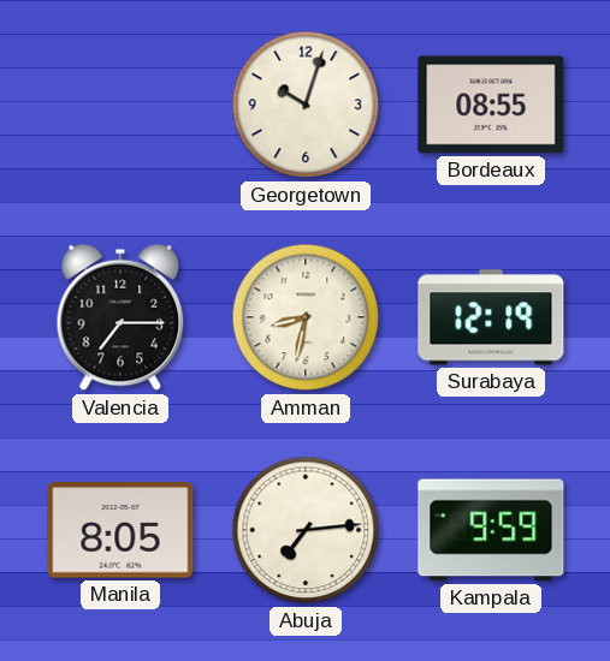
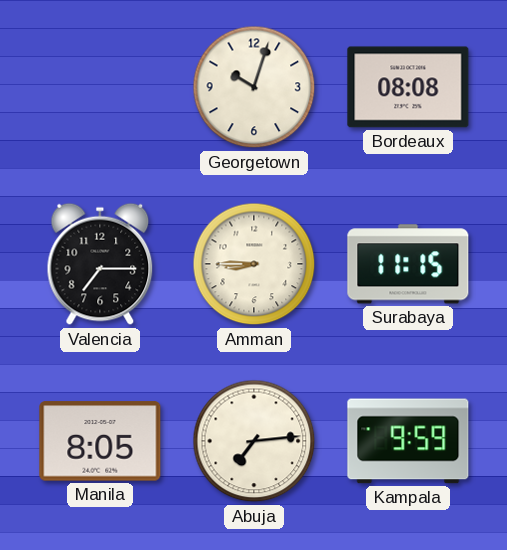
Bordeaux: 08:55 -> 08:08 (408, 87)
Amman: 8:32 -> 8:45 (254, 264)
Surabaya: 12:19 -> 11:15 (408, 264)
